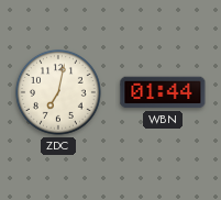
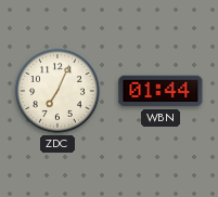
ZDC: 7:02 -> 7:04 (57, 91)
